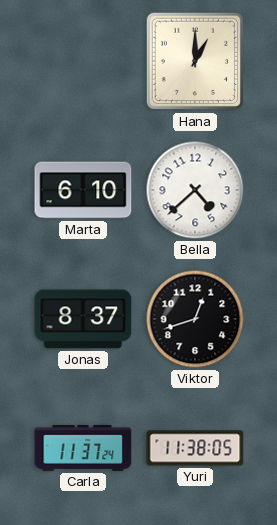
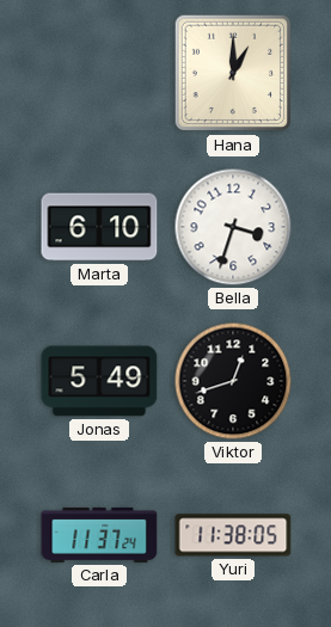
Bella: 4:38 -> 3:33 (233, 227)
Jonas: 8:37 -> 5:49 (99, 381)
